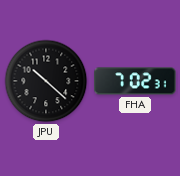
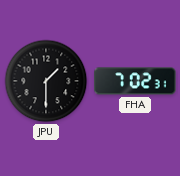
JPU: 10:22 -> 1:30 (46, 81)
